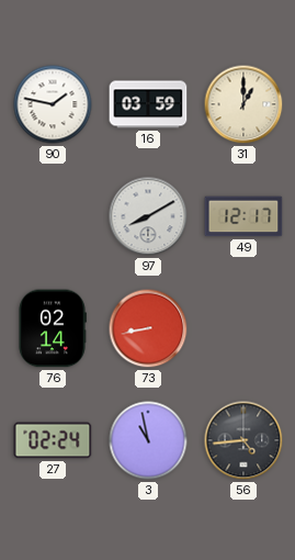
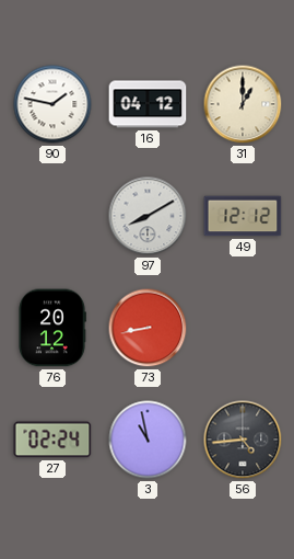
16: 03:59 -> 04:12 (148, 104)
49: 12:17 -> 12:12 (243, 216)
76: 02:14 -> 20:12 (52, 328)
